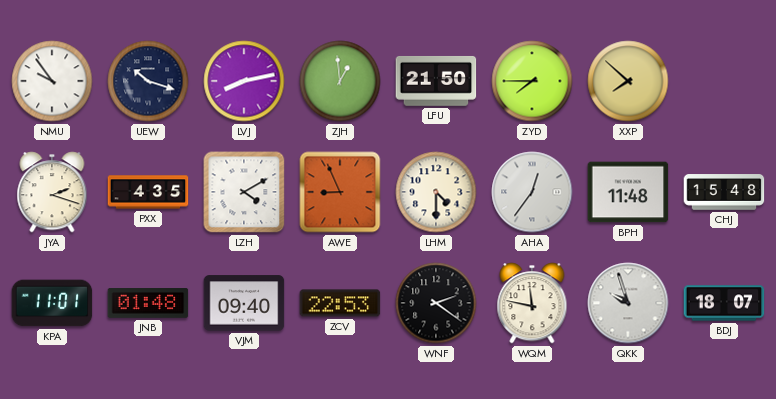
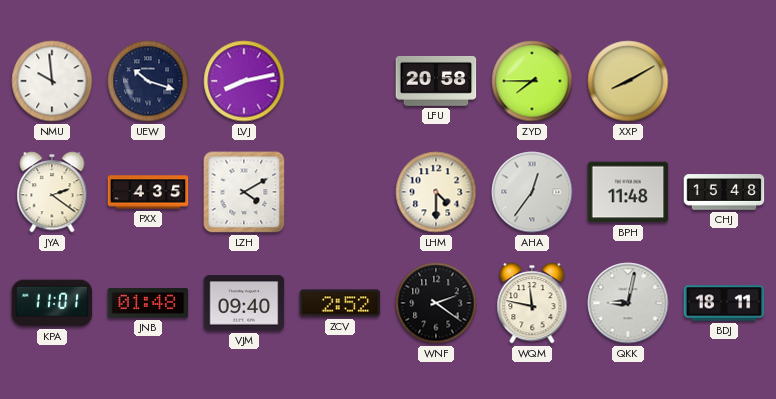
NMU: 9:54 -> 9:59 (52, 81)
ZJH: 12:59 -> none (340, 81)
LFU: 21:50 -> 20:58 (436, 81)
XXP: 7:52 -> 8:10 (628, 81)
JYA: 2:18 -> 2:21 (52, 192)
AWE: 8:56 -> none (340, 192)
ZCV: 22:53 -> 2:52 (340, 303)
QKK: 9:57 -> 9:02 (628, 303)
BDJ: 18:07 -> 18:11 (724, 303)
